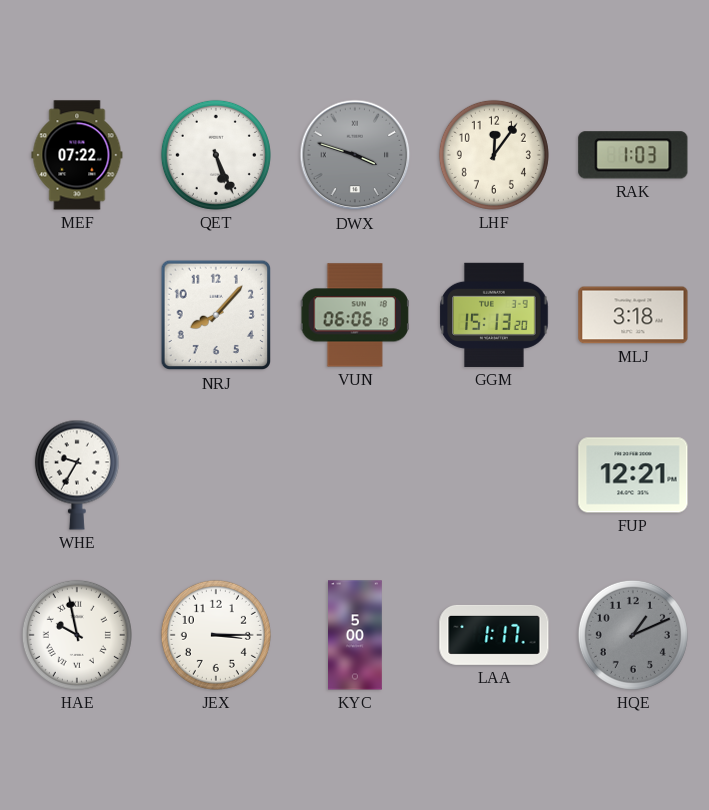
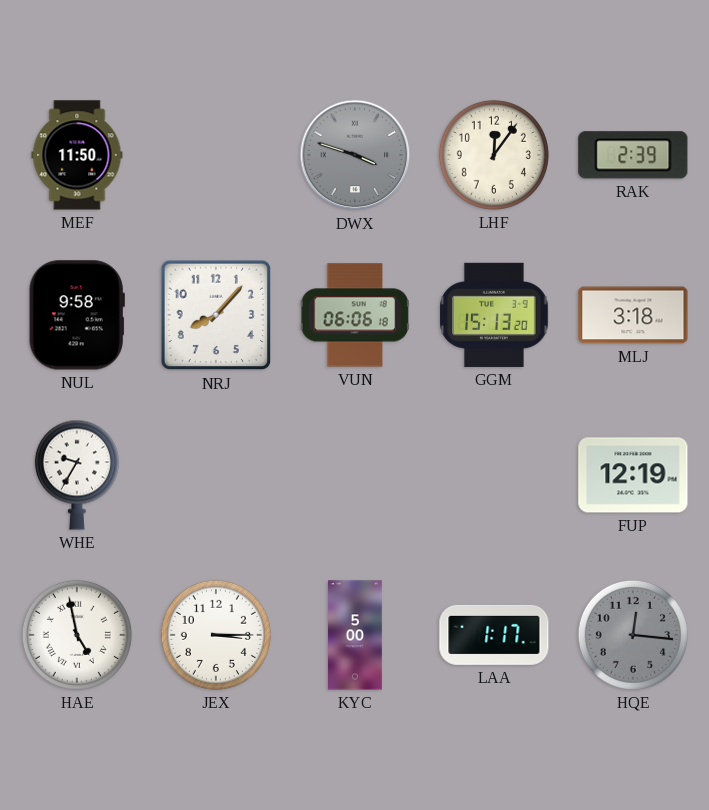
MEF: 07:22 -> 11:50 (77, 155)
QET: 5:26 -> none (216, 155)
RAK: 1:03 -> 2:39 (633, 155)
NUL: none -> 9:58 (77, 315)
FUP: 12:21 -> 12:19 (633, 475)
HAE: 9:58 -> 4:58 (77, 635)
HQE: 1:11 -> 12:16 (633, 635)
